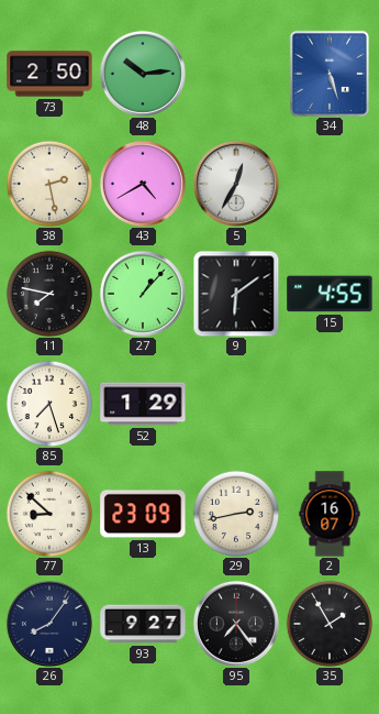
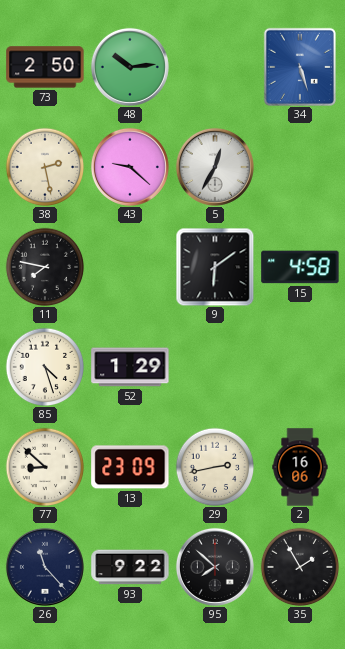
43: 4:40 -> 9:22 (130, 167)
27: 1:07 -> none (143, 294)
15: 4:55 -> 4:58 (300, 267)
85: 7:27 -> 4:27 (45, 367)
2: 16:07 -> 16:06 (300, 467)
26: 8:06 -> 11:23 (45, 567)
93: 9:27 -> 9:22 (130, 567)
95: 7:24 -> 7:52 (215, 567)
